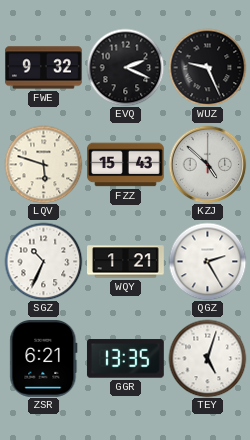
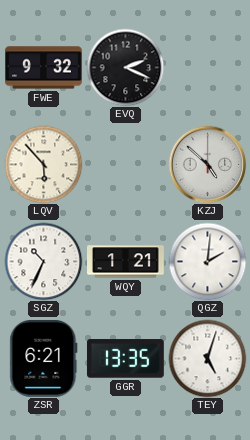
WUZ: 9:26 -> none (207, 67)
LQV: 5:48 -> 5:53 (43, 164)
FZZ: 15:43 -> none (126, 165)
QGZ: 2:25 -> 2:01 (207, 261)
